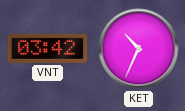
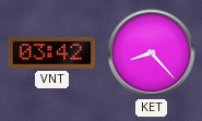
KET: 10:34 -> 8:23 (152, 53)
